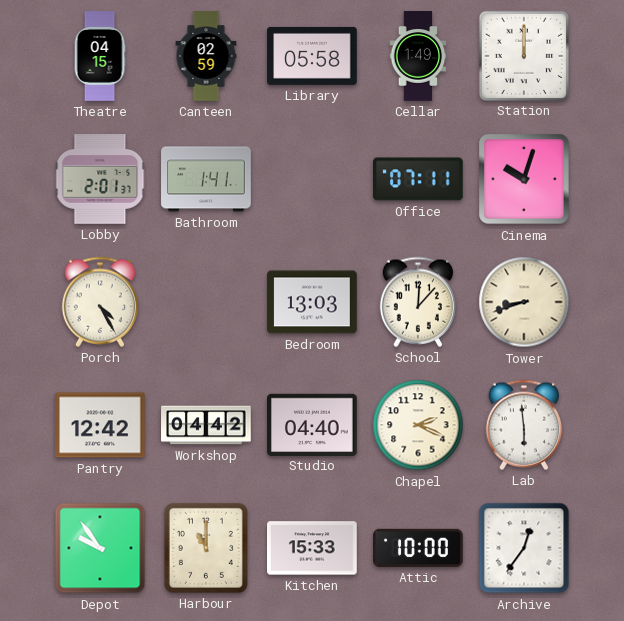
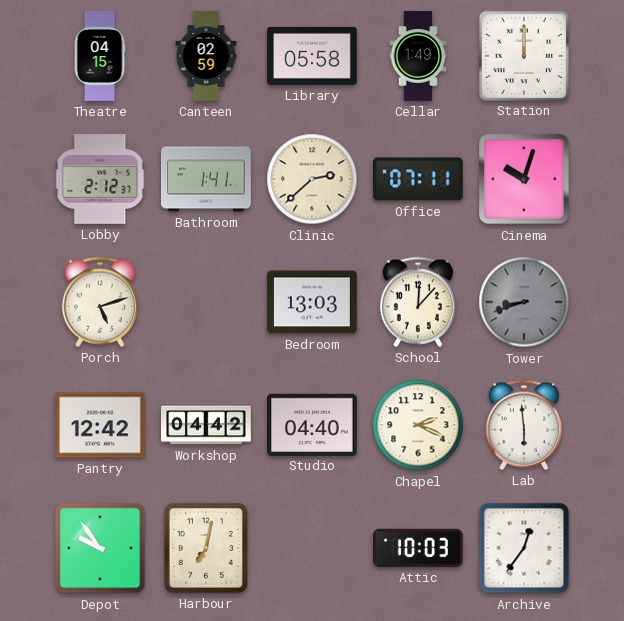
Lobby: 2:01 -> 2:12 (100, 179)
Clinic: none -> 2:38 (312, 179)
Porch: 4:25 -> 5:12 (99, 302)
Tower dial: cream -> grey (524, 302)
Harbour: 11:00 -> 7:02 (206, 548)
Kitchen: 15:33 -> none (312, 548)
Attic: 10:00 -> 10:03 (418, 548)
